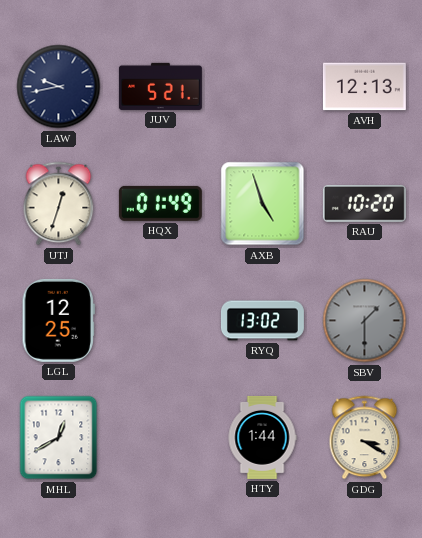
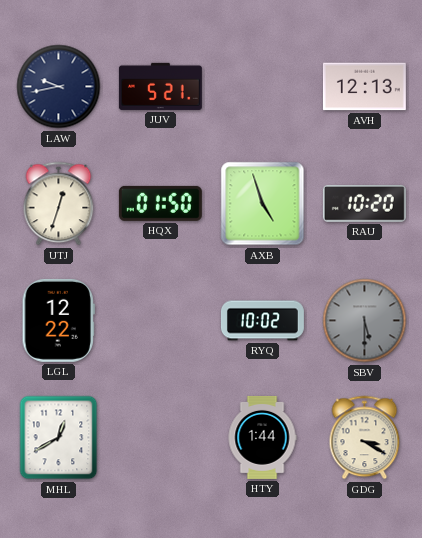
HQX: 01:49 -> 01:50 (160, 203)
LGL: 12:25 -> 12:22 (58, 320)
RYQ: 13:02 -> 10:02 (262, 321)
SBV: 1:30 -> 5:30 (365, 321)
